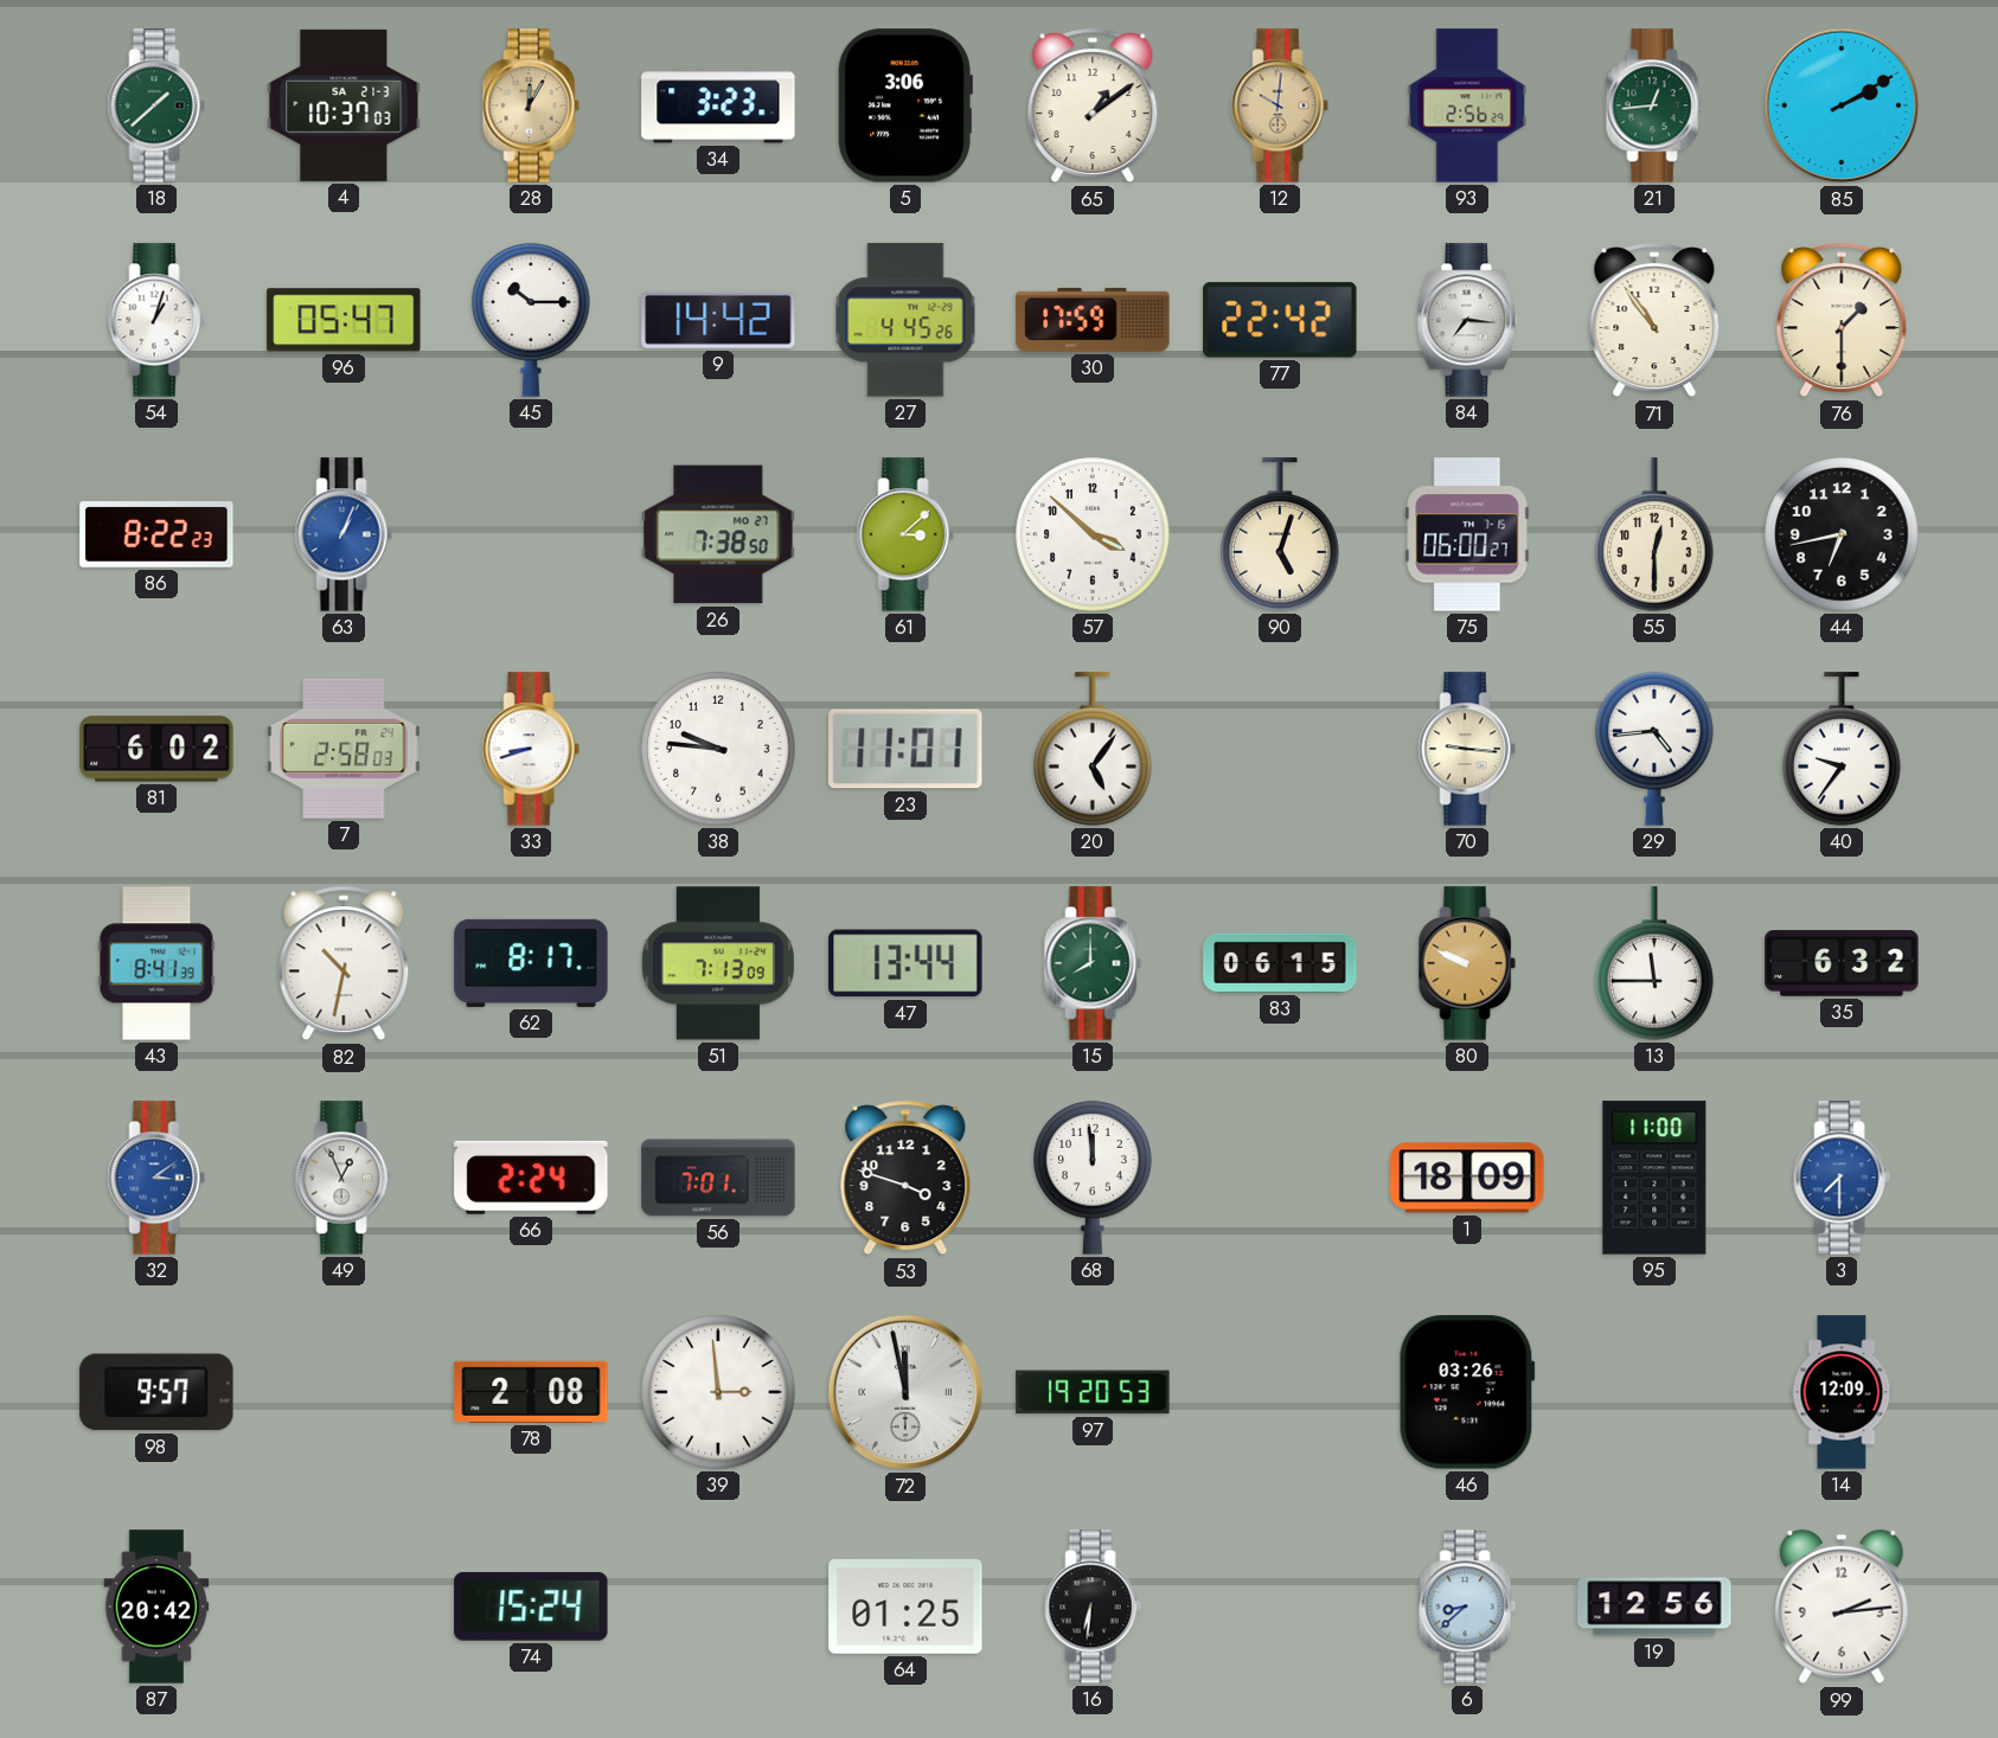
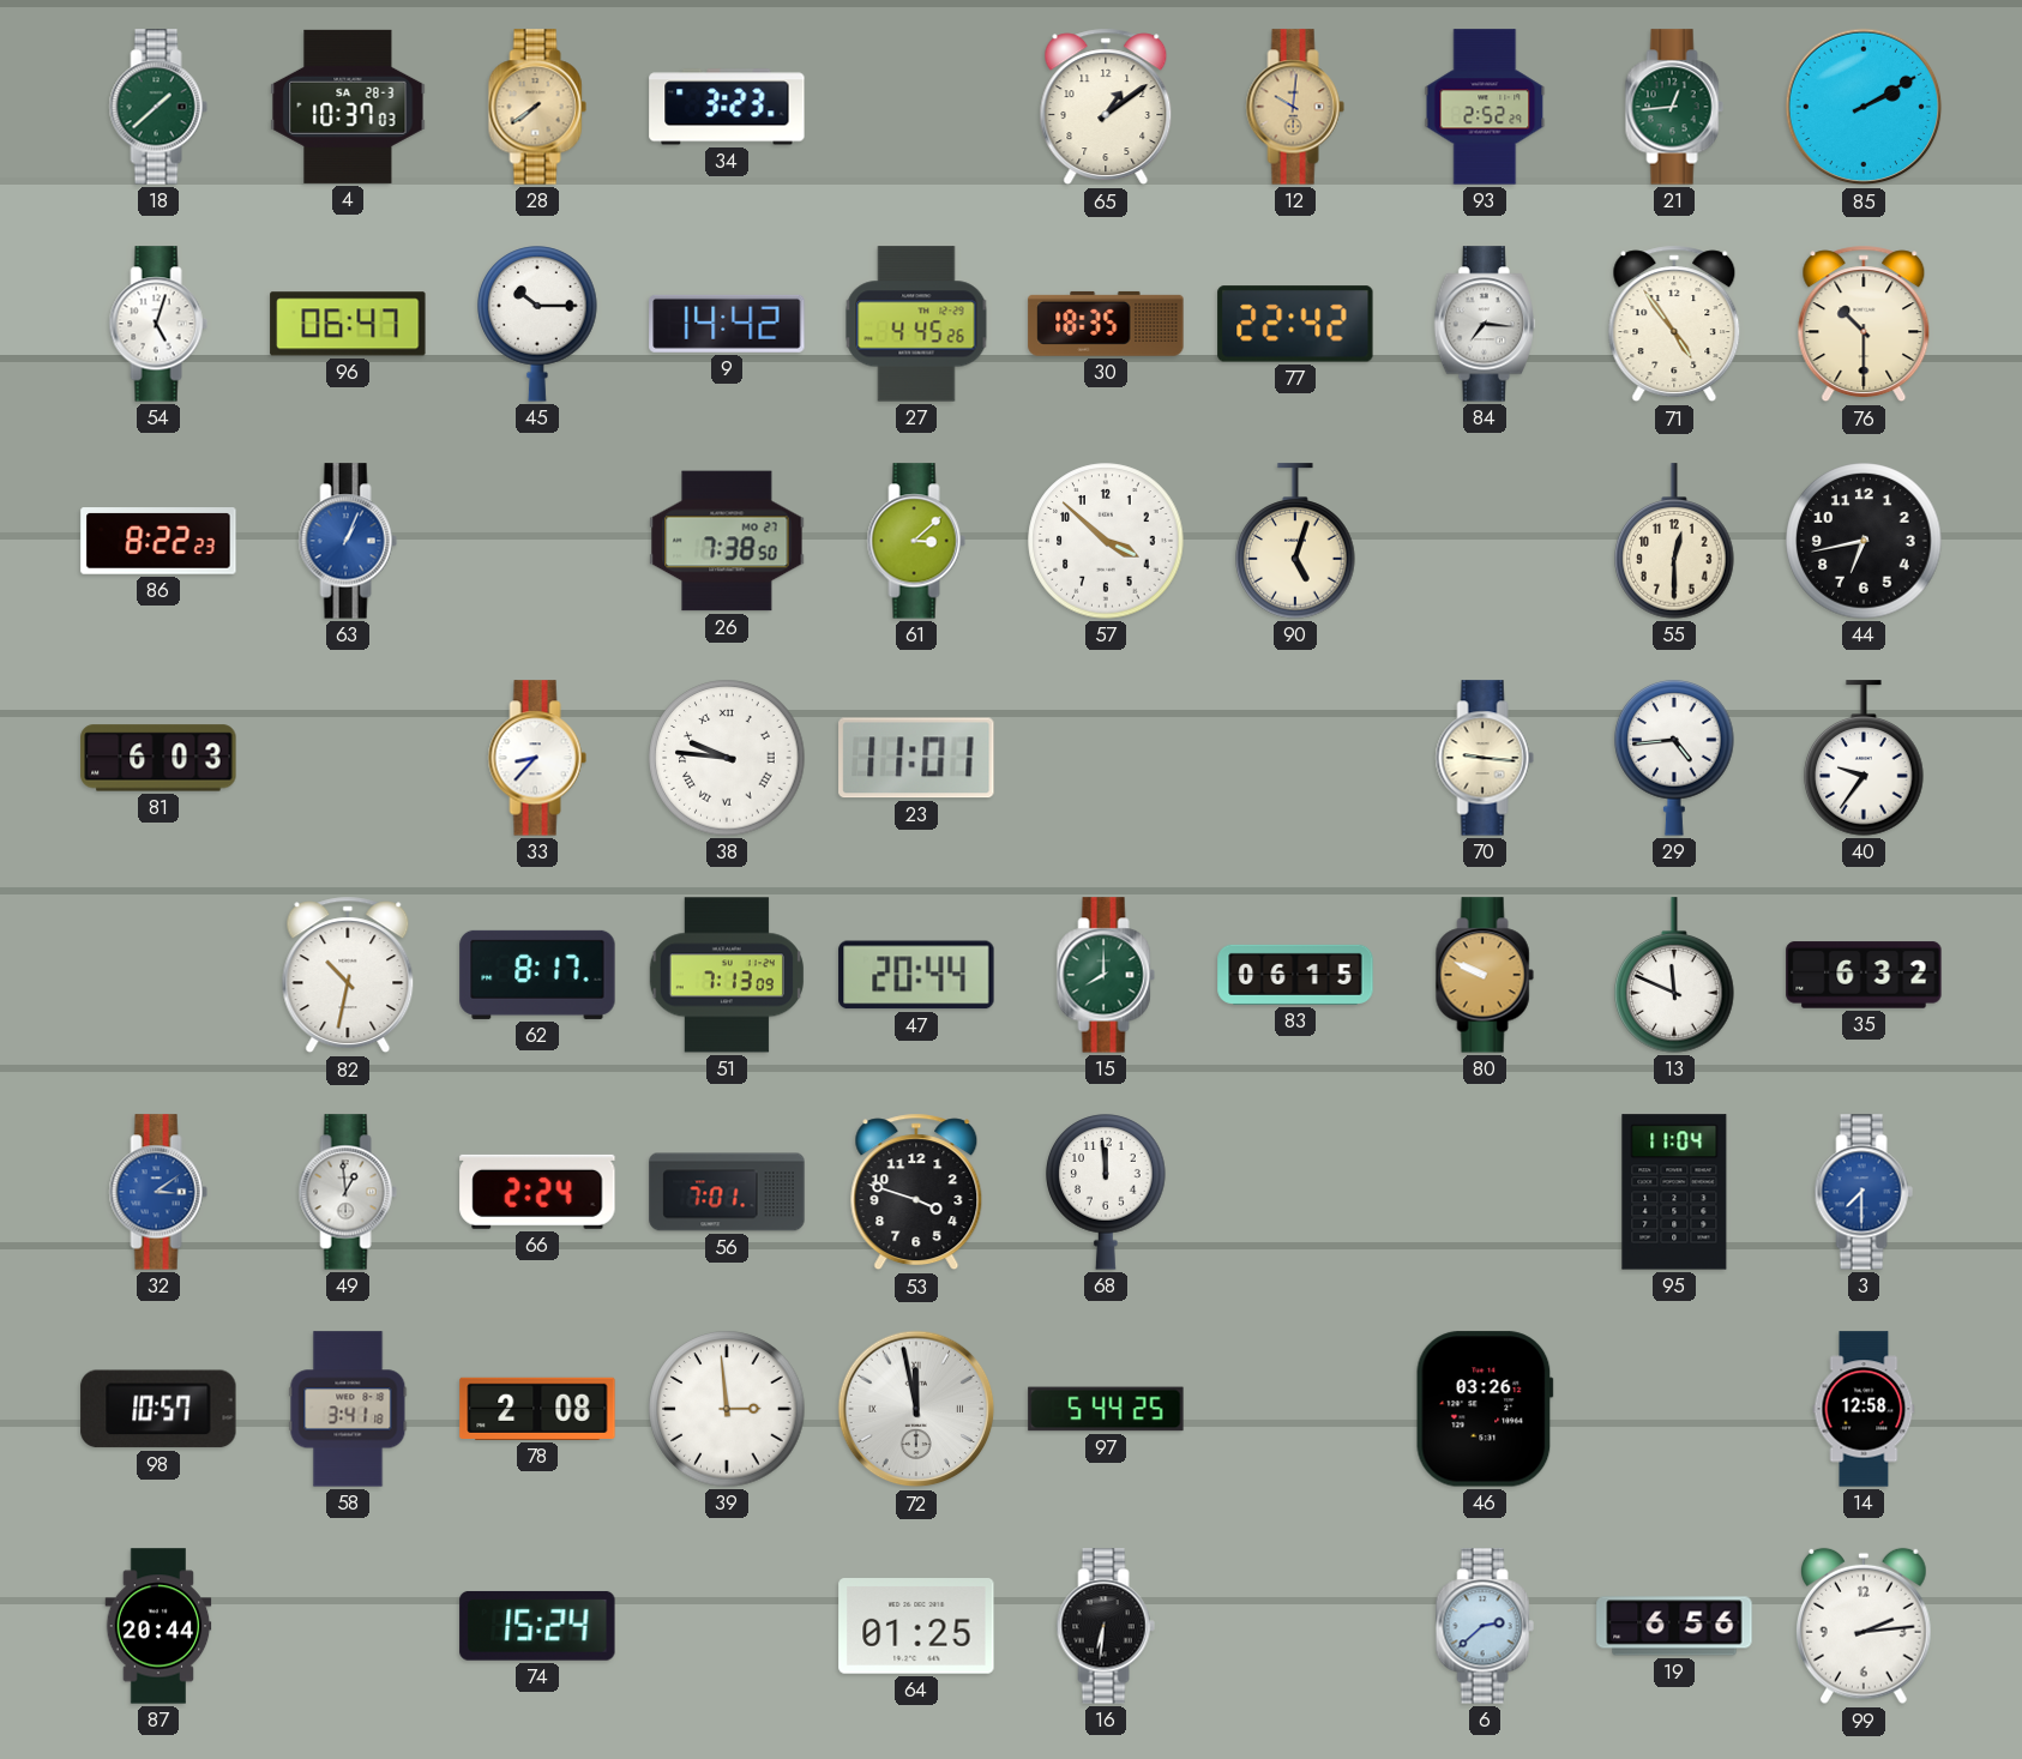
4 date: SA 21-3 -> SA 28-3 (348, 107)
28: 12:05 -> 7:39 (537, 107)
5: 3:06 -> none (905, 105)
93: 2:56 -> 2:52 (1485, 107)
54: 1:03 -> 5:03 (158, 324)
96: 05:47 -> 06:47 (348, 324)
30: 17:59 -> 18:35 (1106, 324)
71: 10:54 -> 4:54 (1674, 324)
76: 1:30 -> 10:30 (1864, 324)
75: 06:00 -> none (1467, 534)
81: 6:02 -> 6:03 (158, 758)
7: 2:58 -> none (344, 749)
33: 8:42 -> 8:37 (537, 758)
38 numerals: Arabic -> Roman (727, 758)
20: 5:06 -> none (1093, 749)
43: 8:41 -> none (156, 963)
47: 13:44 -> 20:44 (916, 975)
13: 11:45 -> 11:49 (1674, 975)
49: 12:56 -> 12:59 (348, 1192)
1: 18:09 -> none (1467, 1178)
95: 11:00 -> 11:04 (1674, 1192)
98: 9:57 -> 10:57 (158, 1409)
58: none -> 3:41 (348, 1409)
97: 19:20 -> 5:44 (1106, 1409)
14: 12:09 -> 12:58 (1864, 1409)
87: 20:42 -> 20:44 (158, 1626)
6: 8:38 -> 2:38 (1485, 1626)
19: 12:56 -> 6:56 (1674, 1626)
